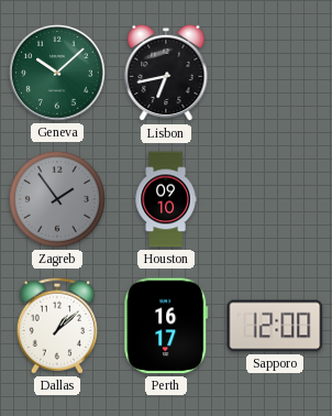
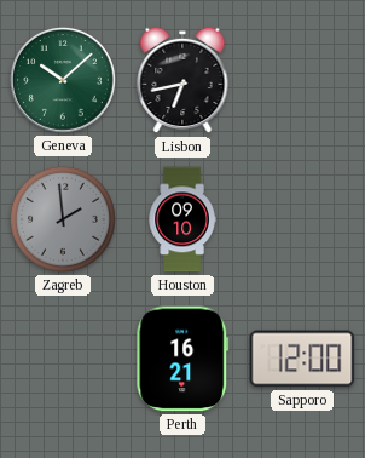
Zagreb: 1:54 -> 1:59 (63, 219)
Dallas: 1:08 -> none (57, 326)
Perth: 16:17 -> 16:21 (182, 359)
